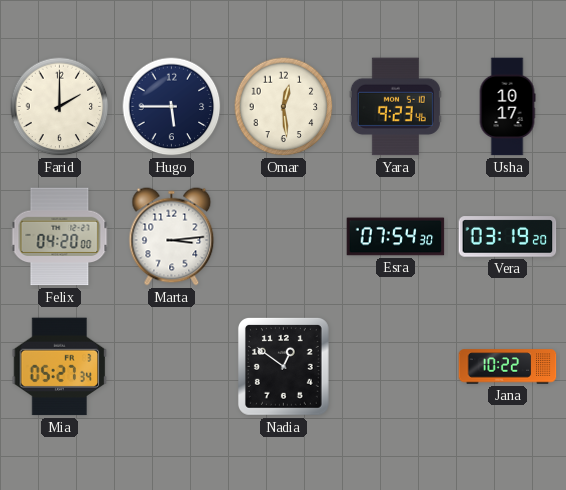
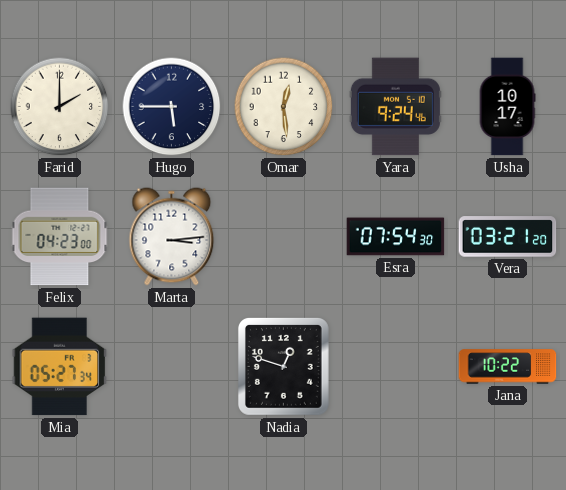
Yara: 9:23 -> 9:24 (395, 107)
Felix: 04:20 -> 04:23 (60, 237)
Vera: 03:19 -> 03:21 (508, 237)
Nadia: 12:51 -> 12:48 (283, 367)
